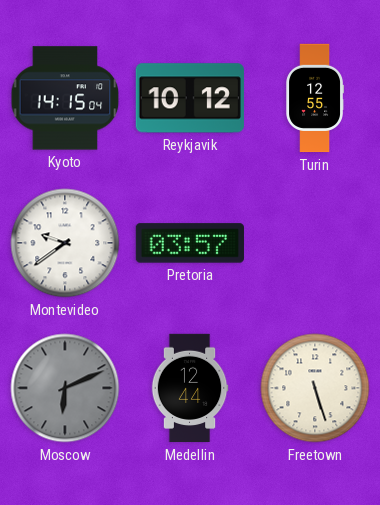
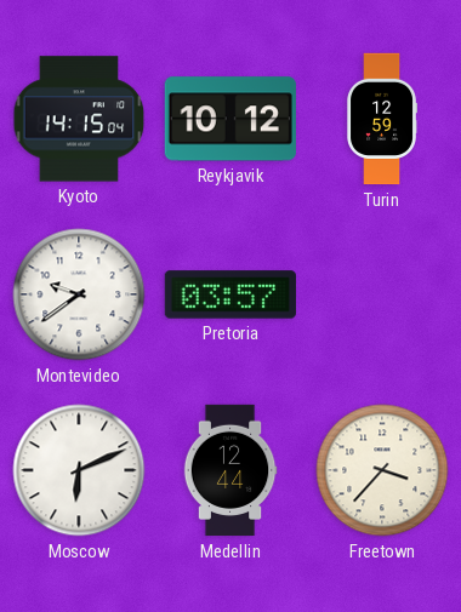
Turin: 12:55 -> 12:59 (381, 119)
Moscow dial: grey -> white (79, 470)
Freetown: 5:27 -> 3:37 (382, 470)
